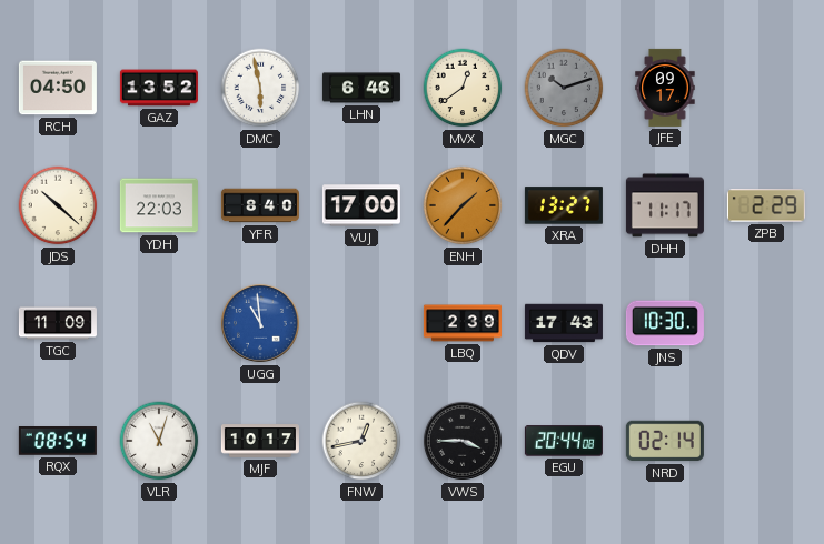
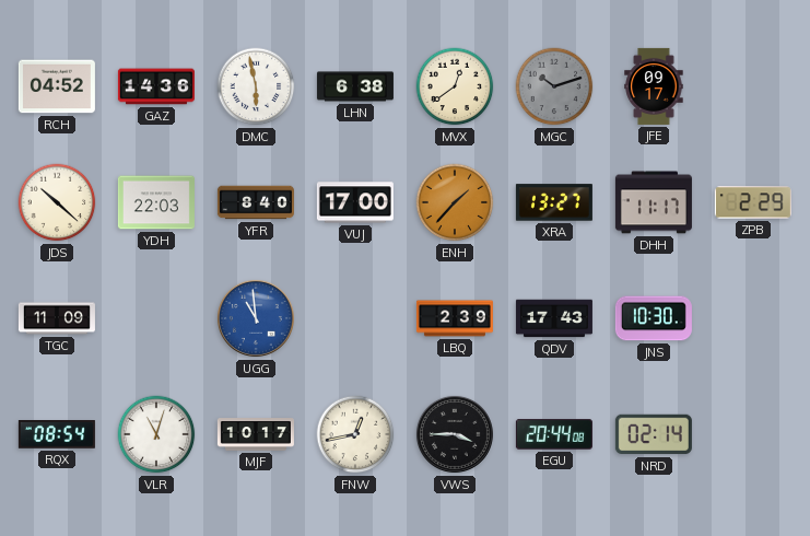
RCH: 04:50 -> 04:52 (57, 86)
GAZ: 13:52 -> 14:36 (156, 86)
LHN: 6:46 -> 6:38 (355, 86)
